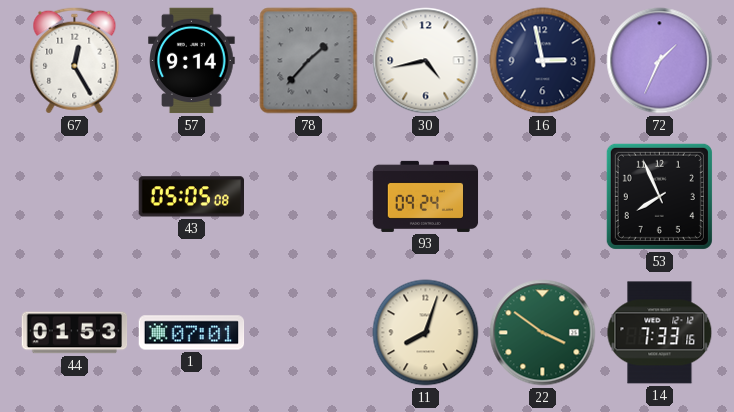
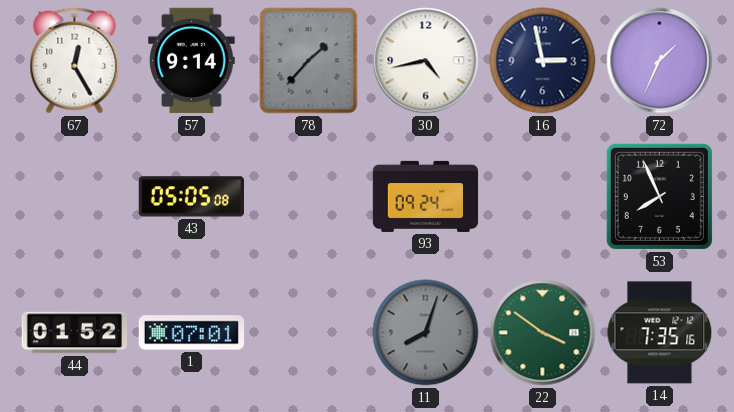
44: 01:53 -> 01:52 (75, 333)
11 dial: cream -> grey (426, 333)
14: 7:33 -> 7:35 (660, 333)
